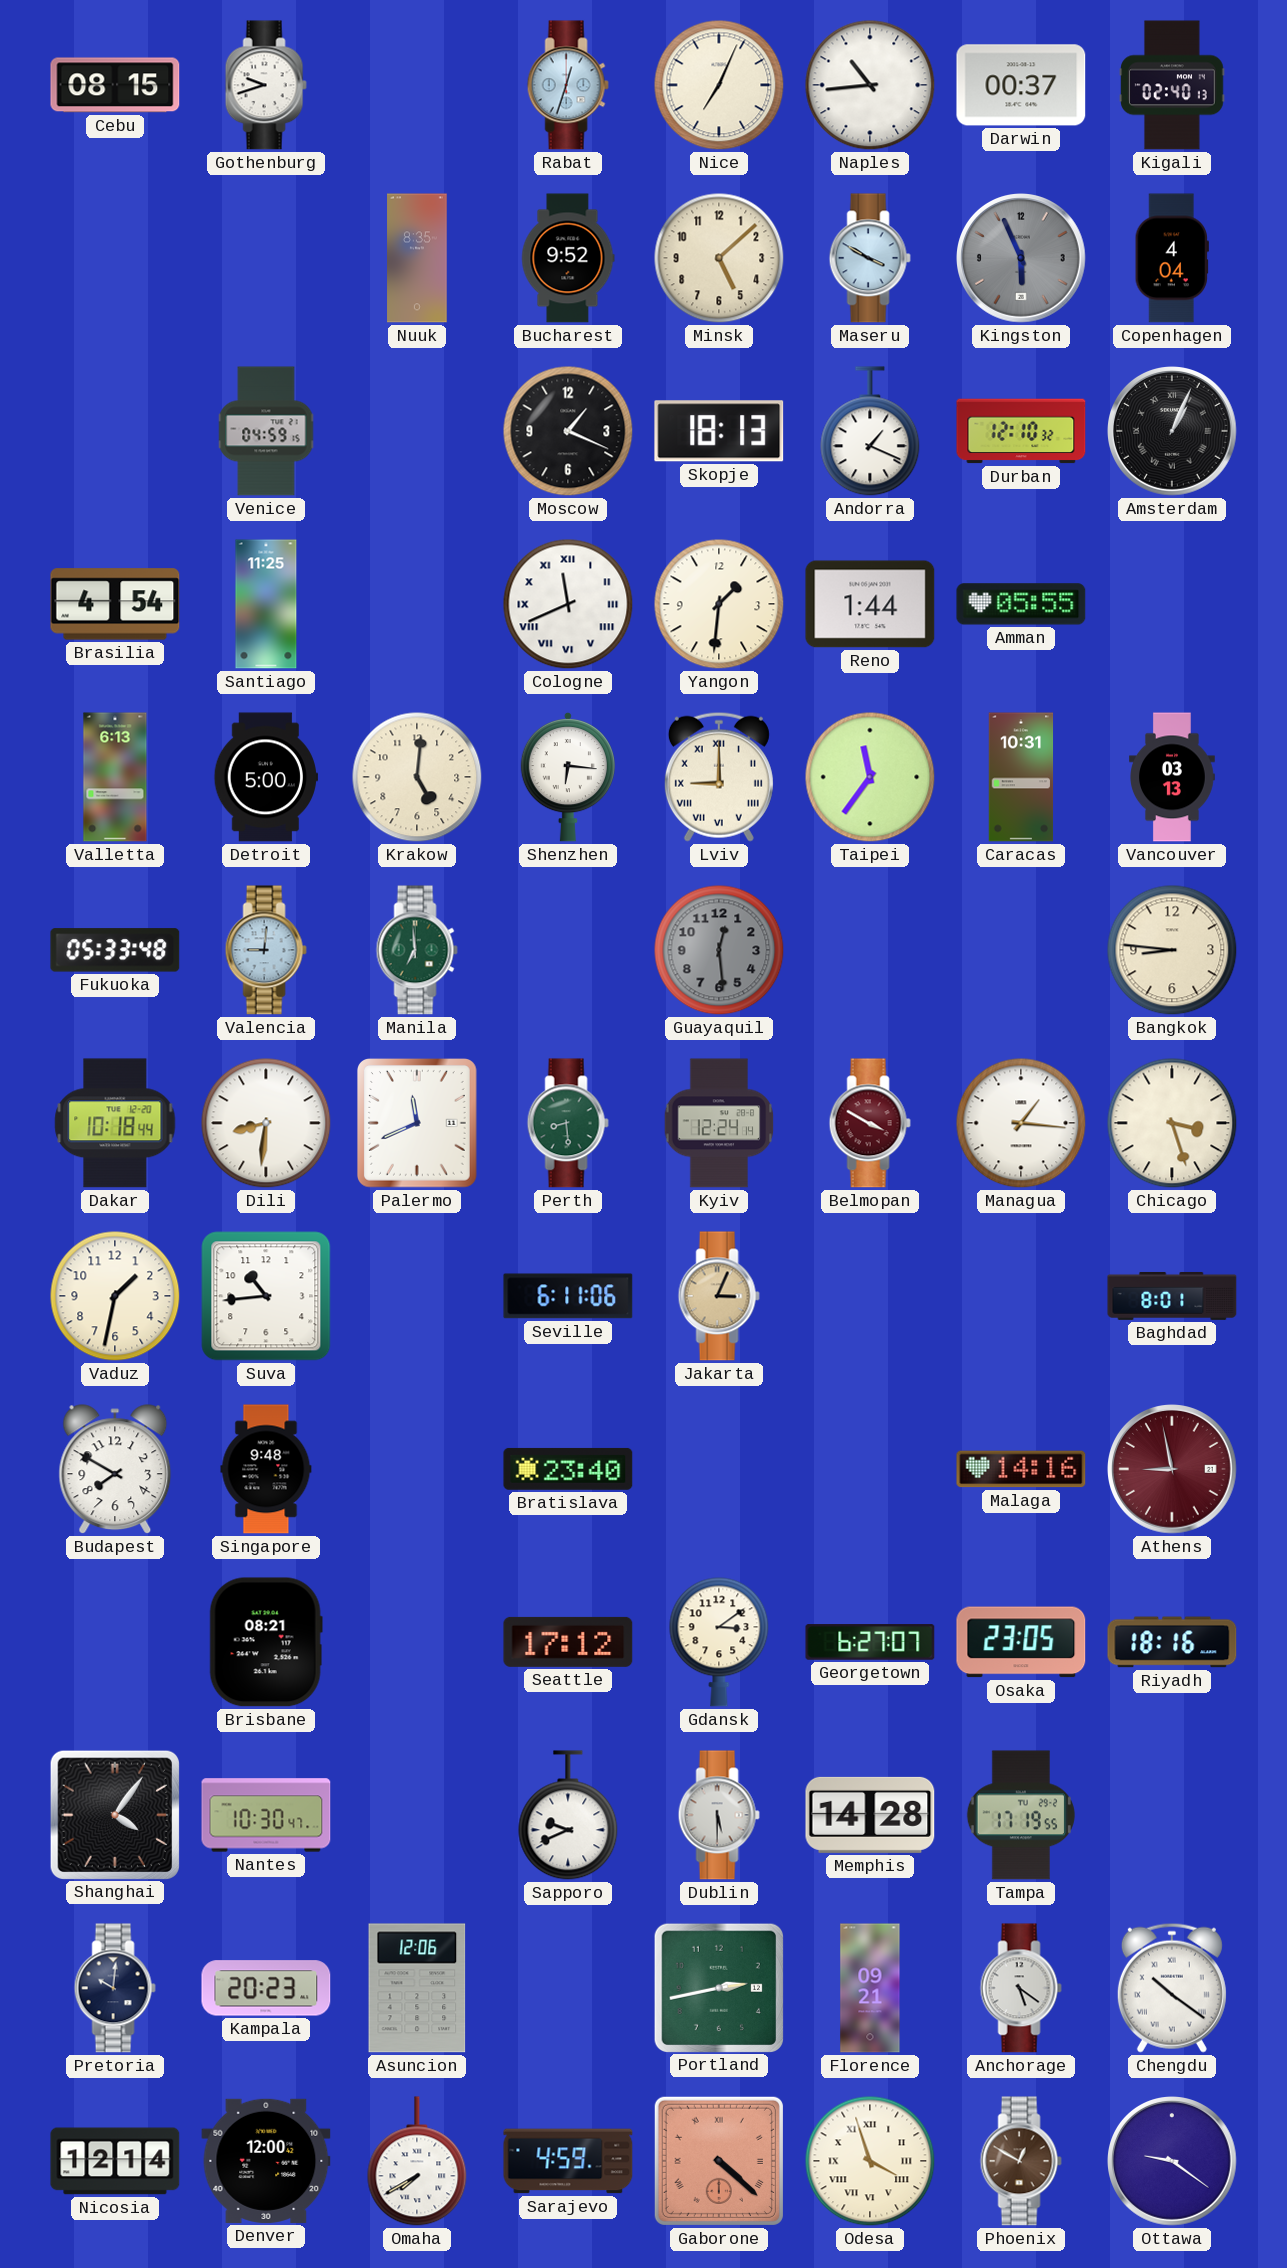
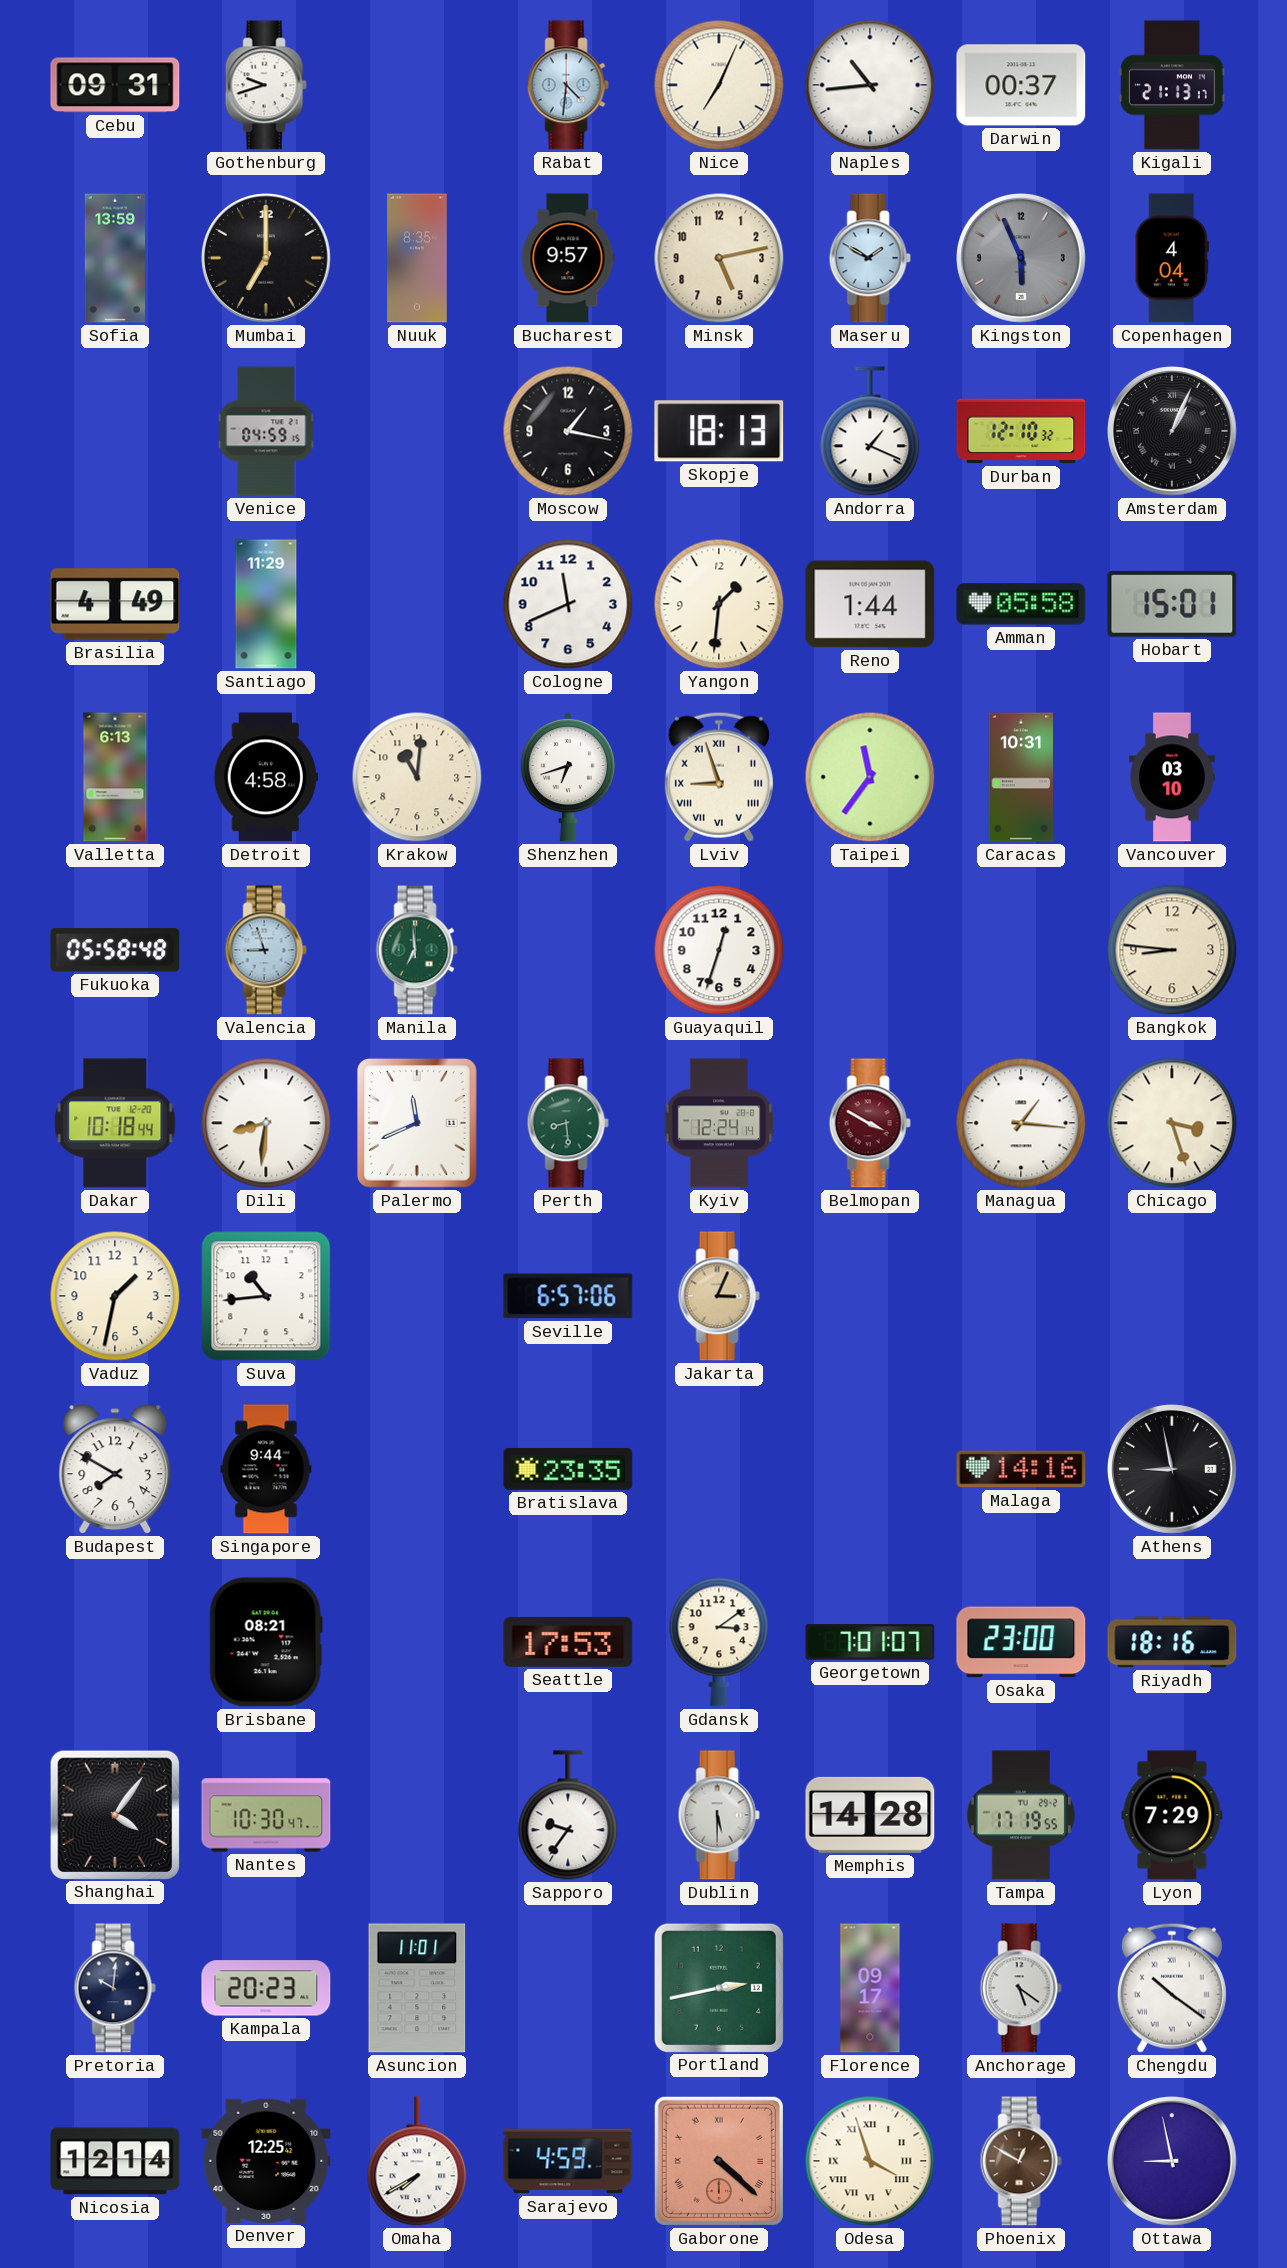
Cebu: 08:15 -> 09:31 (115, 85)
Rabat: 12:33 -> 4:31 (568, 85)
Kigali: 02:40 -> 21:13 (1172, 85)
Sofia: none -> 13:59 (114, 258)
Mumbai: none -> 7:00 (267, 259)
Bucharest: 9:52 -> 9:57 (568, 258)
Minsk: 5:08 -> 5:13 (719, 258)
Maseru: 3:50 -> 1:50 (870, 258)
Moscow: 1:19 -> 1:17 (568, 431)
Brasilia: 4:54 -> 4:49 (115, 604)
Santiago: 11:25 -> 11:29 (266, 604)
Cologne numerals: Roman -> Arabic (568, 604)
Amman: 05:55 -> 05:58 (1021, 604)
Hobart: none -> 15:01 (1172, 604)
Detroit: 5:00 -> 4:58 (266, 777)
Krakow: 5:01 -> 11:01 (417, 777)
Shenzhen: 6:16 -> 6:42 (567, 777)
Lviv: 9:00 -> 8:57 (719, 777)
Vancouver: 03:13 -> 03:10 (1173, 777)
Fukuoka: 05:33 -> 05:58 (115, 950)
Valencia: 9:01 -> 8:57 (266, 950)
Guayaquil: 12:29 -> 12:33 (719, 950)
Guayaquil dial: grey -> white (719, 950)
Seville: 6:11 -> 6:57 (568, 1296)
Baghdad: 8:01 -> none (1172, 1296)
Singapore: 9:48 -> 9:44 (266, 1469)
Bratislava: 23:40 -> 23:35 (568, 1469)
Athens dial: burgundy -> black (1173, 1470)
Seattle: 17:12 -> 17:53 (568, 1642)
Georgetown: 6:27 -> 7:01 (870, 1642)
Osaka: 23:05 -> 23:00 (1021, 1642)
Sapporo: 9:41 -> 9:36 (568, 1815)
Lyon: none -> 7:29 (1172, 1815)
Asuncion: 12:06 -> 11:01 (417, 1988)
Florence: 09:21 -> 09:17 (870, 1988)
Denver: 12:00 -> 12:25 (266, 2161)
Ottawa: 9:21 -> 8:58 (1173, 2162)
